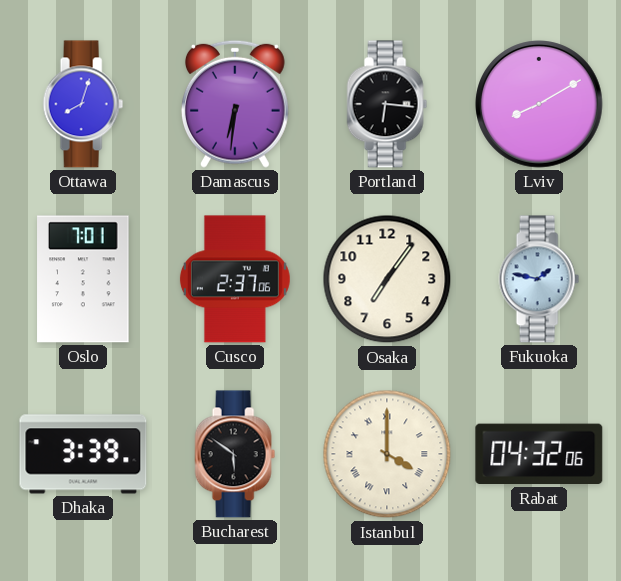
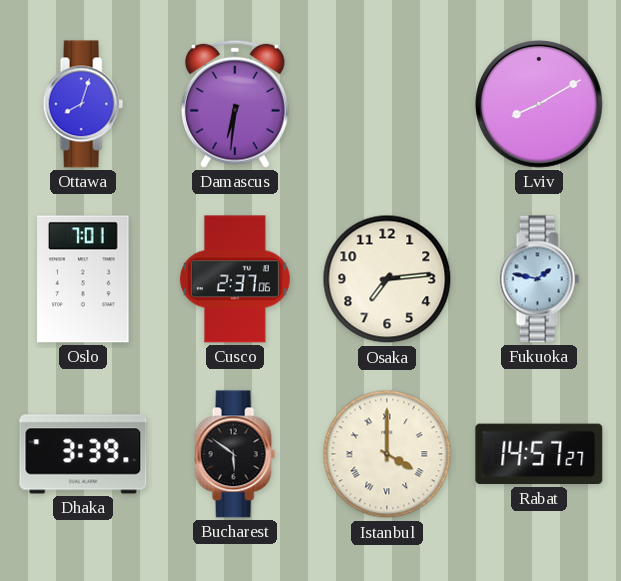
Portland: 6:16 -> none (387, 104)
Osaka: 7:06 -> 7:14 (387, 279)
Rabat: 04:32 -> 14:57 (539, 454)
